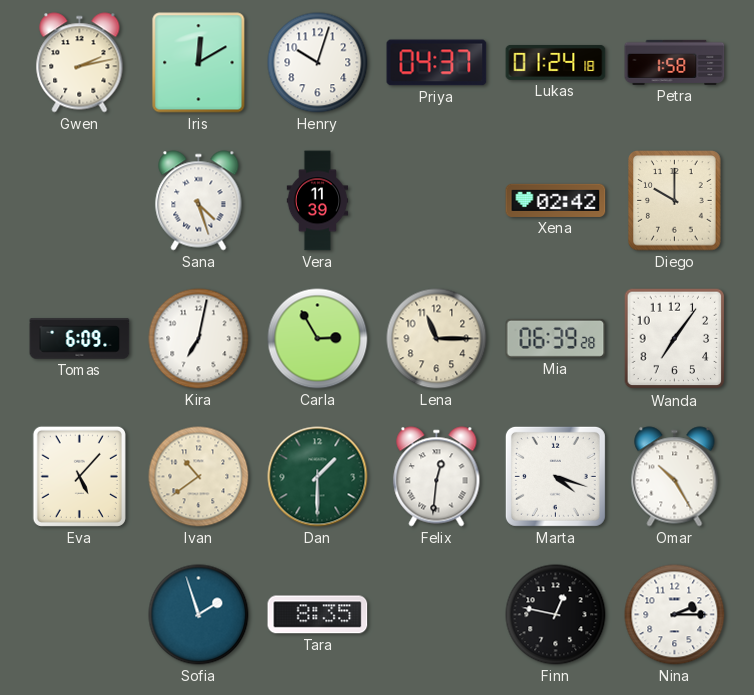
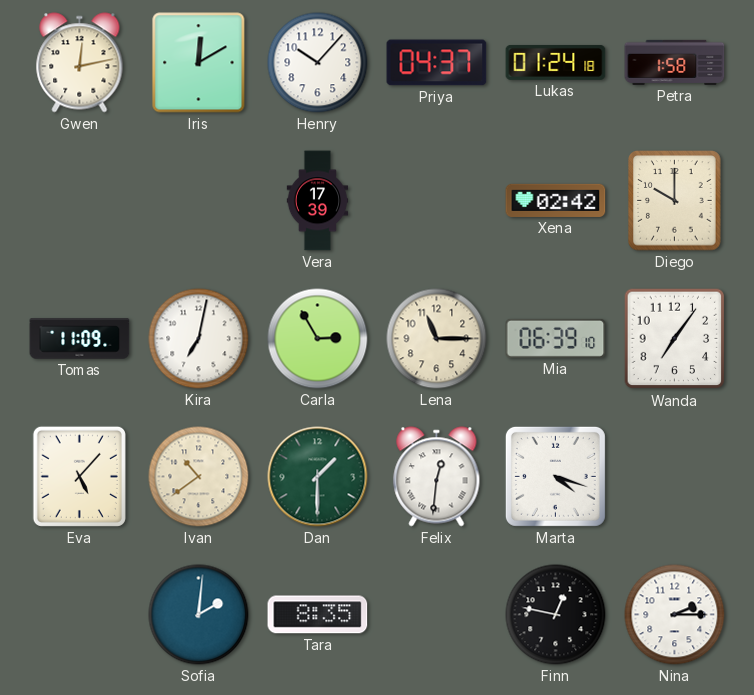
Gwen: 2:13 -> 12:13 (80, 63)
Henry: 10:03 -> 10:07 (318, 63)
Sana: 4:27 -> none (199, 201)
Vera: 11:39 -> 17:39 (318, 201)
Tomas: 6:09 -> 11:09 (80, 339)
Mia: 06:39:28 -> 06:39:10 (556, 338)
Omar: 10:25 -> none (675, 477)
Sofia: 1:57 -> 2:01 (199, 615)
